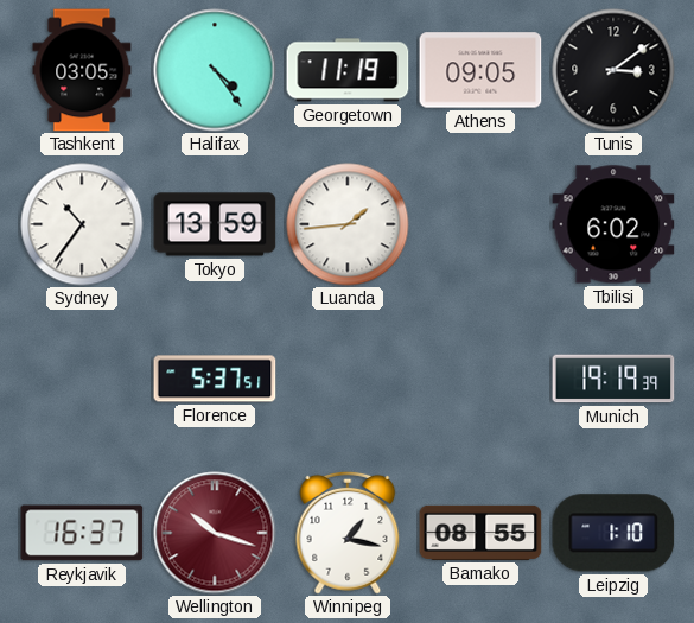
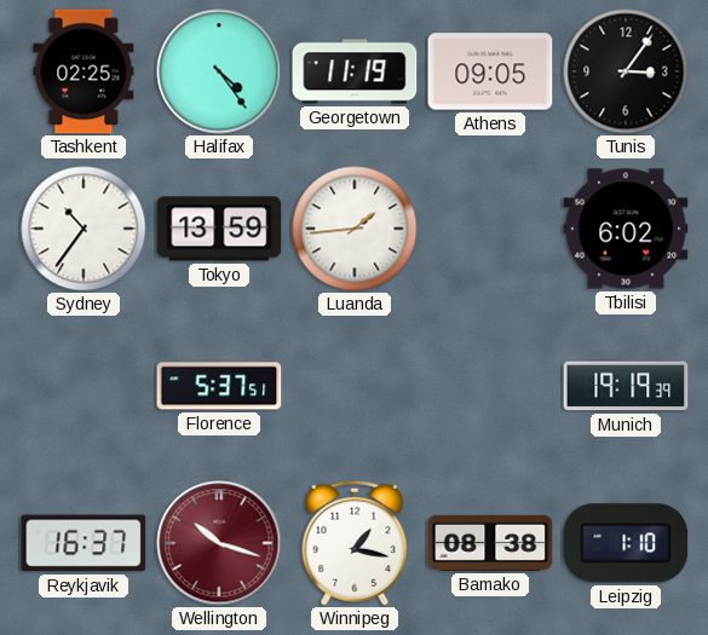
Tashkent: 03:05 -> 02:25 (84, 71)
Tunis: 3:09 -> 3:06 (626, 71)
Bamako: 08:55 -> 08:38 (490, 543)
